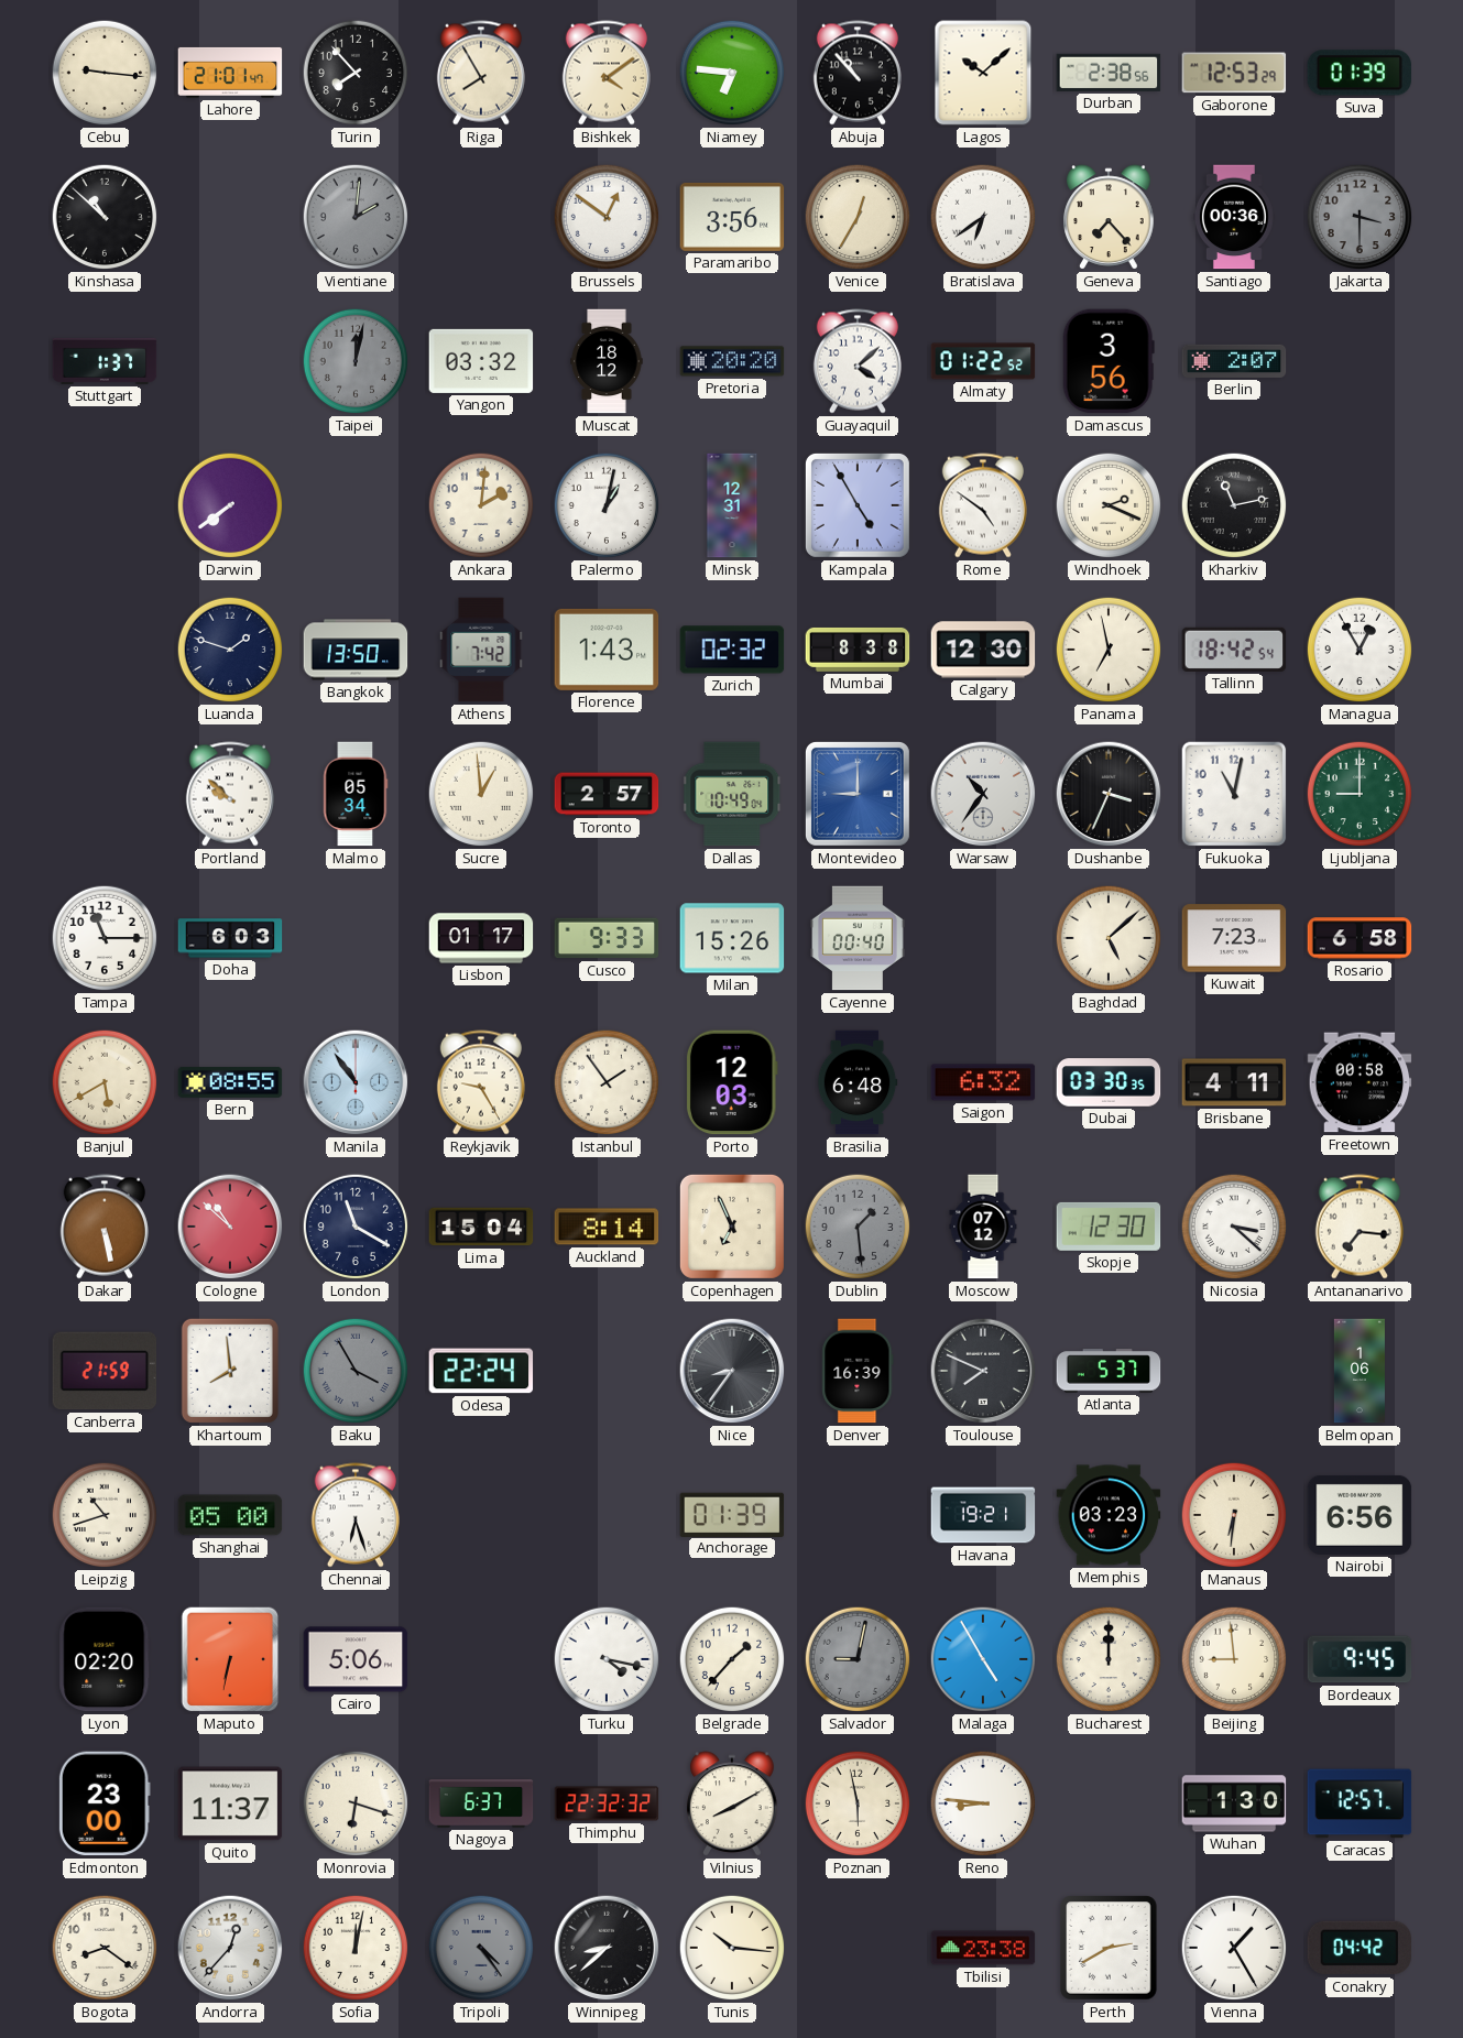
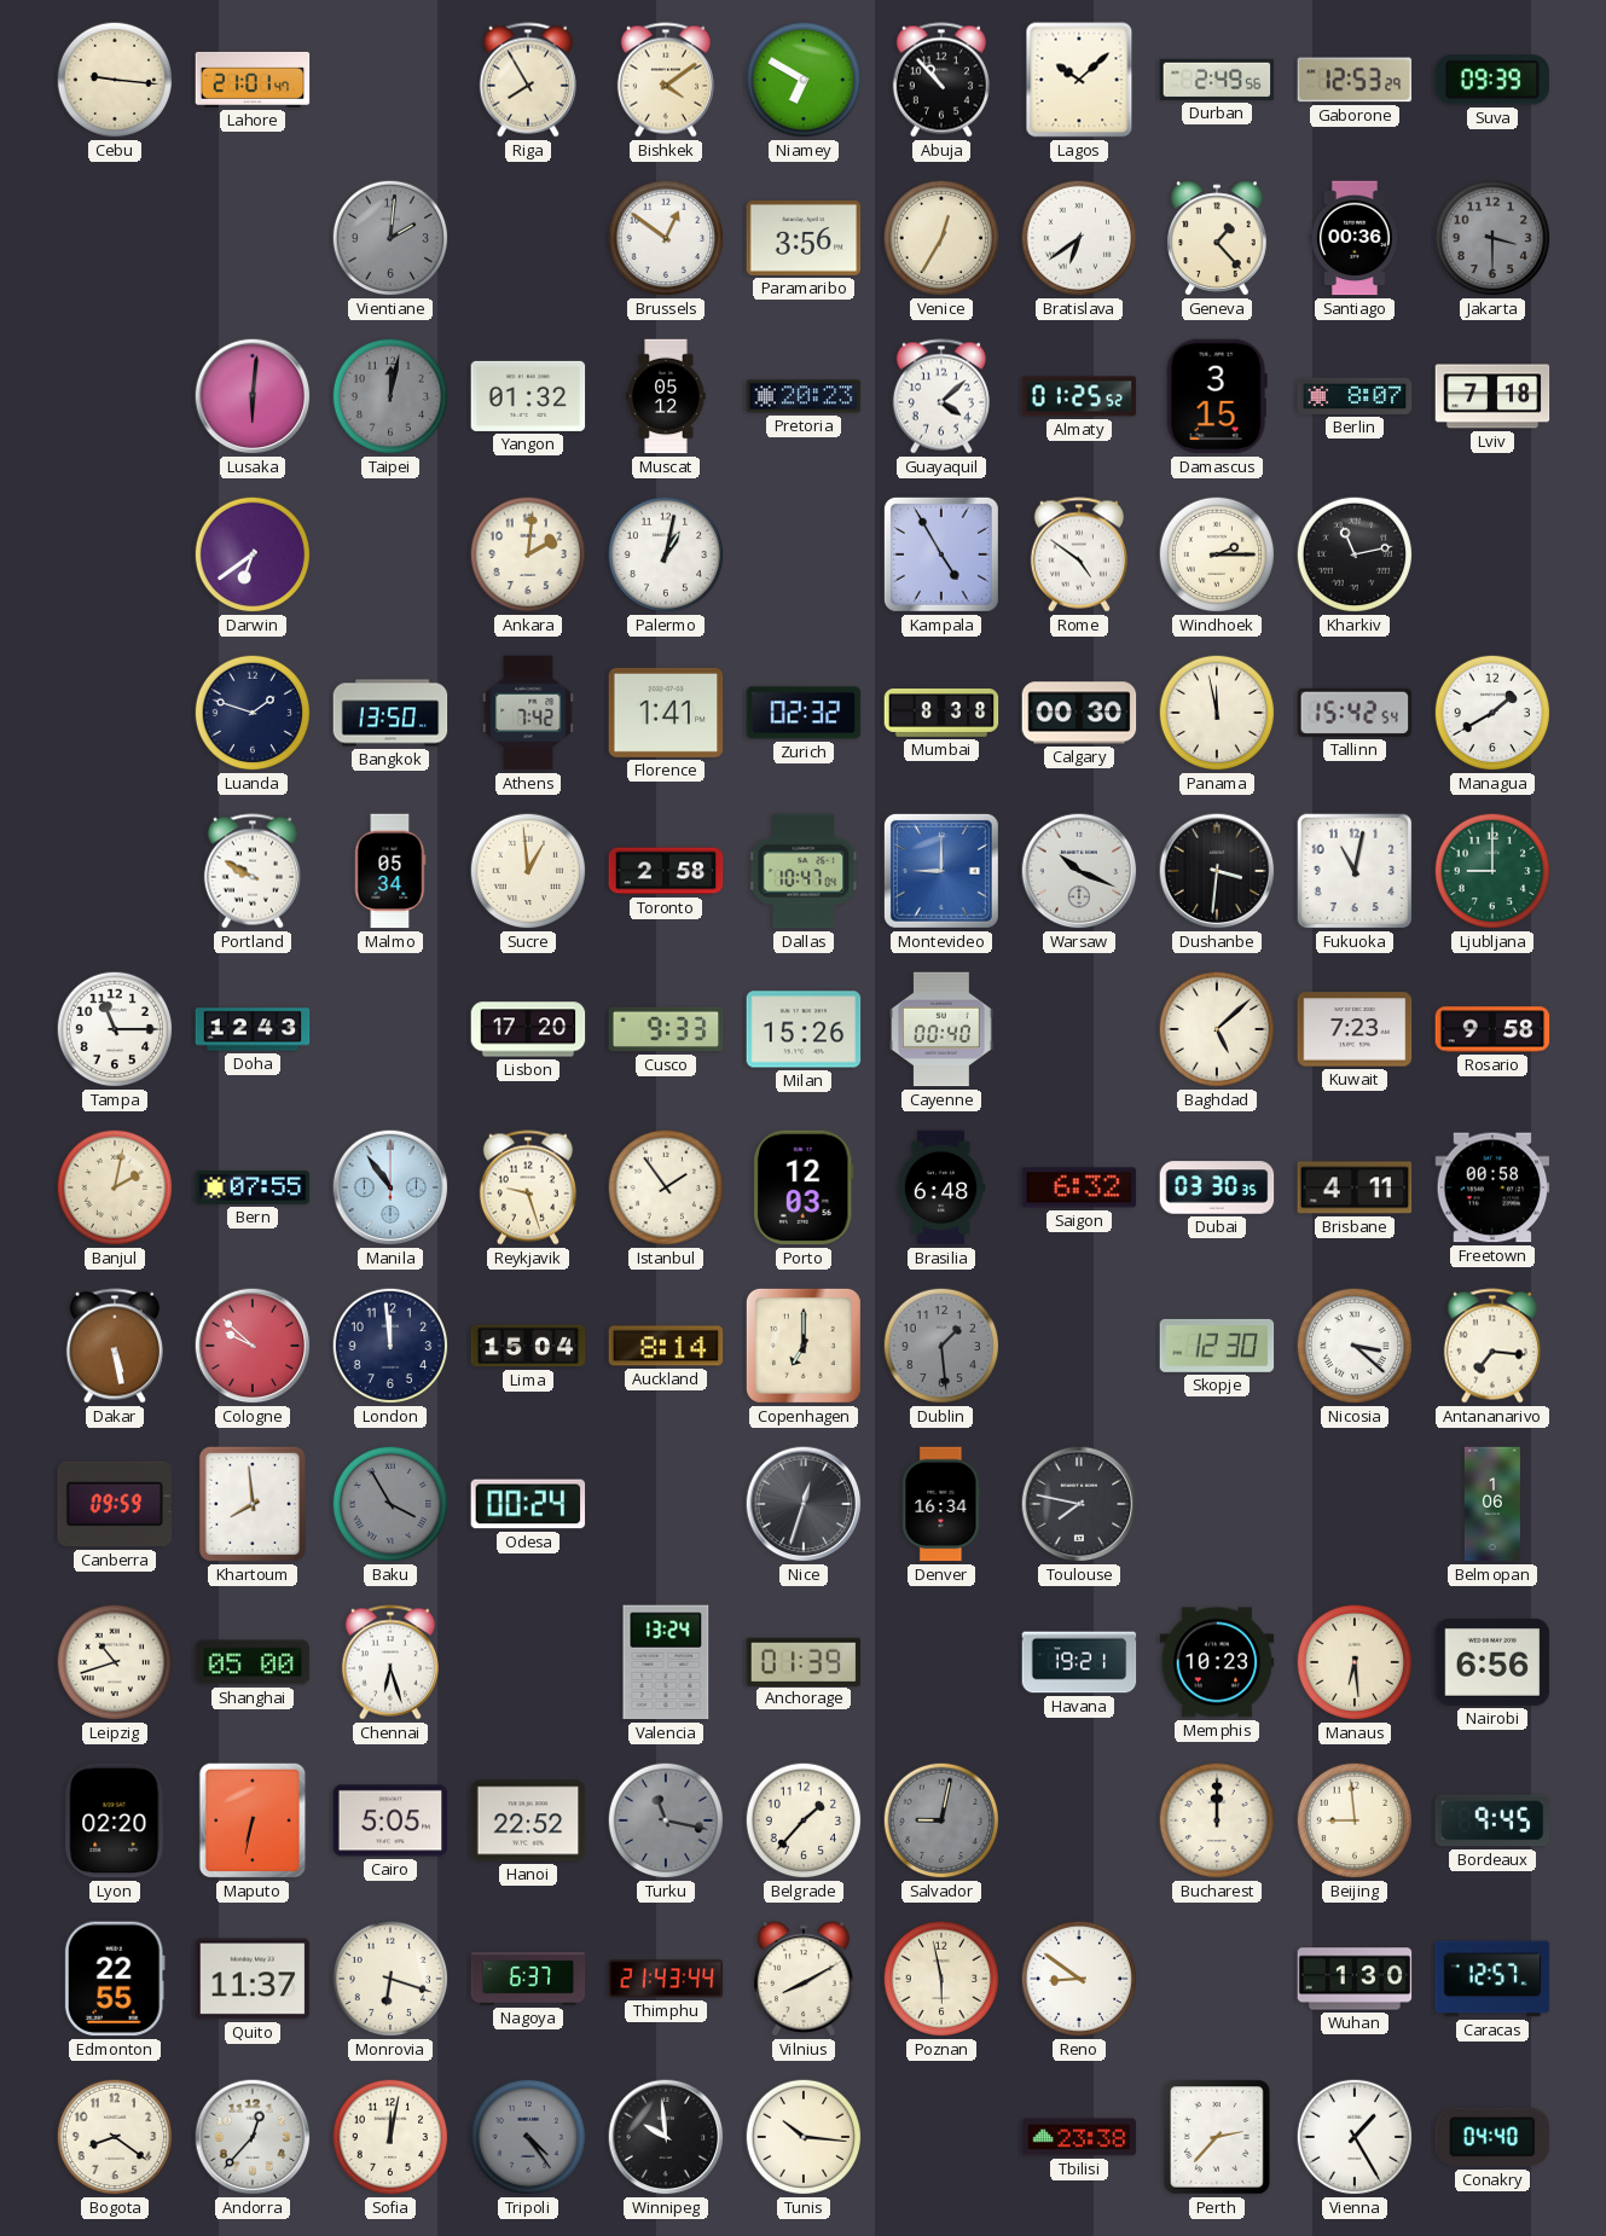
Turin: 7:53 -> none (356, 73)
Niamey: 6:46 -> 6:50 (804, 80)
Durban: 2:38 -> 2:49 (1217, 80)
Suva: 01:39 -> 09:39 (1492, 80)
Kinshasa: 10:52 -> none (105, 217)
Geneva: 7:23 -> 1:23 (1217, 238)
Stuttgart: 1:37 -> none (105, 361)
Lusaka: none -> 6:01 (253, 396)
Yangon: 03:32 -> 01:32 (528, 396)
Muscat: 18:12 -> 05:12 (666, 396)
Pretoria: 20:20 -> 20:23 (804, 396)
Almaty: 01:22 -> 01:25 (1079, 396)
Damascus: 3:56 -> 3:15 (1217, 396)
Berlin: 2:07 -> 8:07 (1355, 396)
Lviv: none -> 7:18 (1492, 396)
Darwin: 7:39 -> 6:39 (253, 554)
Minsk: 12:31 -> none (732, 505)
Windhoek: 2:19 -> 2:15 (1217, 554)
Florence: 1:43 -> 1:41 (666, 713)
Calgary: 12:30 -> 00:30 (1079, 713)
Panama: 6:58 -> 11:58 (1217, 713)
Tallinn: 18:42 -> 15:42 (1355, 713)
Managua: 12:55 -> 1:40 (1492, 713)
Portland: 9:52 -> 9:50 (253, 871)
Toronto: 2:57 -> 2:58 (666, 871)
Dallas: 10:49 -> 10:47 (805, 871)
Warsaw: 10:36 -> 10:19 (1079, 871)
Dushanbe: 3:34 -> 3:31 (1217, 871)
Doha: 6:03 -> 12:43 (253, 1029)
Lisbon: 01:17 -> 17:20 (528, 1029)
Rosario: 6:58 -> 9:58 (1492, 1029)
Banjul: 5:40 -> 2:02 (115, 1187)
Bern: 08:55 -> 07:55 (253, 1187)
Reykjavik: 9:25 -> 9:27 (528, 1187)
Cologne: 10:52 -> 9:52 (253, 1346)
London: 11:20 -> 11:59 (390, 1346)
Copenhagen: 6:56 -> 7:00 (804, 1346)
Moscow: 07:12 -> none (983, 1227)
Canberra: 21:59 -> 09:59 (115, 1504)
Odesa: 22:24 -> 00:24 (528, 1504)
Nice: 8:36 -> 12:33 (804, 1504)
Denver: 16:39 -> 16:34 (941, 1504)
Toulouse: 7:49 -> 7:47 (1079, 1504)
Atlanta: 5:37 -> none (1109, 1371)
Valencia: none -> 13:24 (666, 1662)
Memphis: 03:23 -> 10:23 (1217, 1662)
Manaus: 6:31 -> 6:29 (1355, 1662)
Cairo: 5:06 -> 5:05 (390, 1820)
Hanoi: none -> 22:52 (528, 1820)
Turku: 4:17 -> 11:17 (666, 1820)
Turku dial: white -> grey (666, 1820)
Malaga: 4:55 -> none (983, 1659)
Edmonton: 23:00 -> 22:55 (115, 1979)
Thimphu: 22:32 -> 21:43 (666, 1979)
Reno: 8:46 -> 8:51 (1079, 1979)
Winnipeg: 8:38 -> 9:59 (666, 2137)
Perth: 2:40 -> 2:37 (1217, 2137)
Conakry: 04:42 -> 04:40 (1492, 2137)
